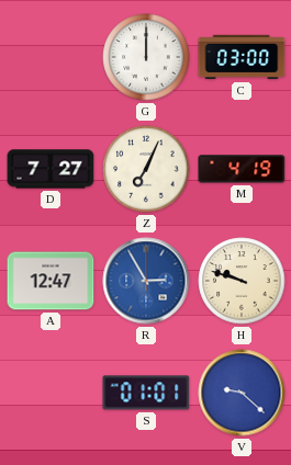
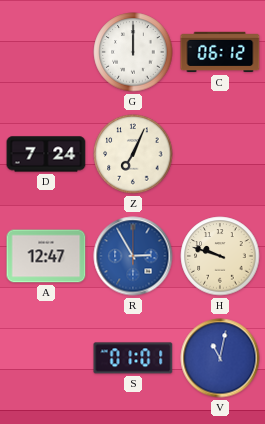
C: 03:00 -> 06:12 (220, 52)
D: 7:27 -> 7:24 (46, 154)
M: 4:19 -> none (242, 169)
V: 9:22 -> 11:02 (220, 358)
